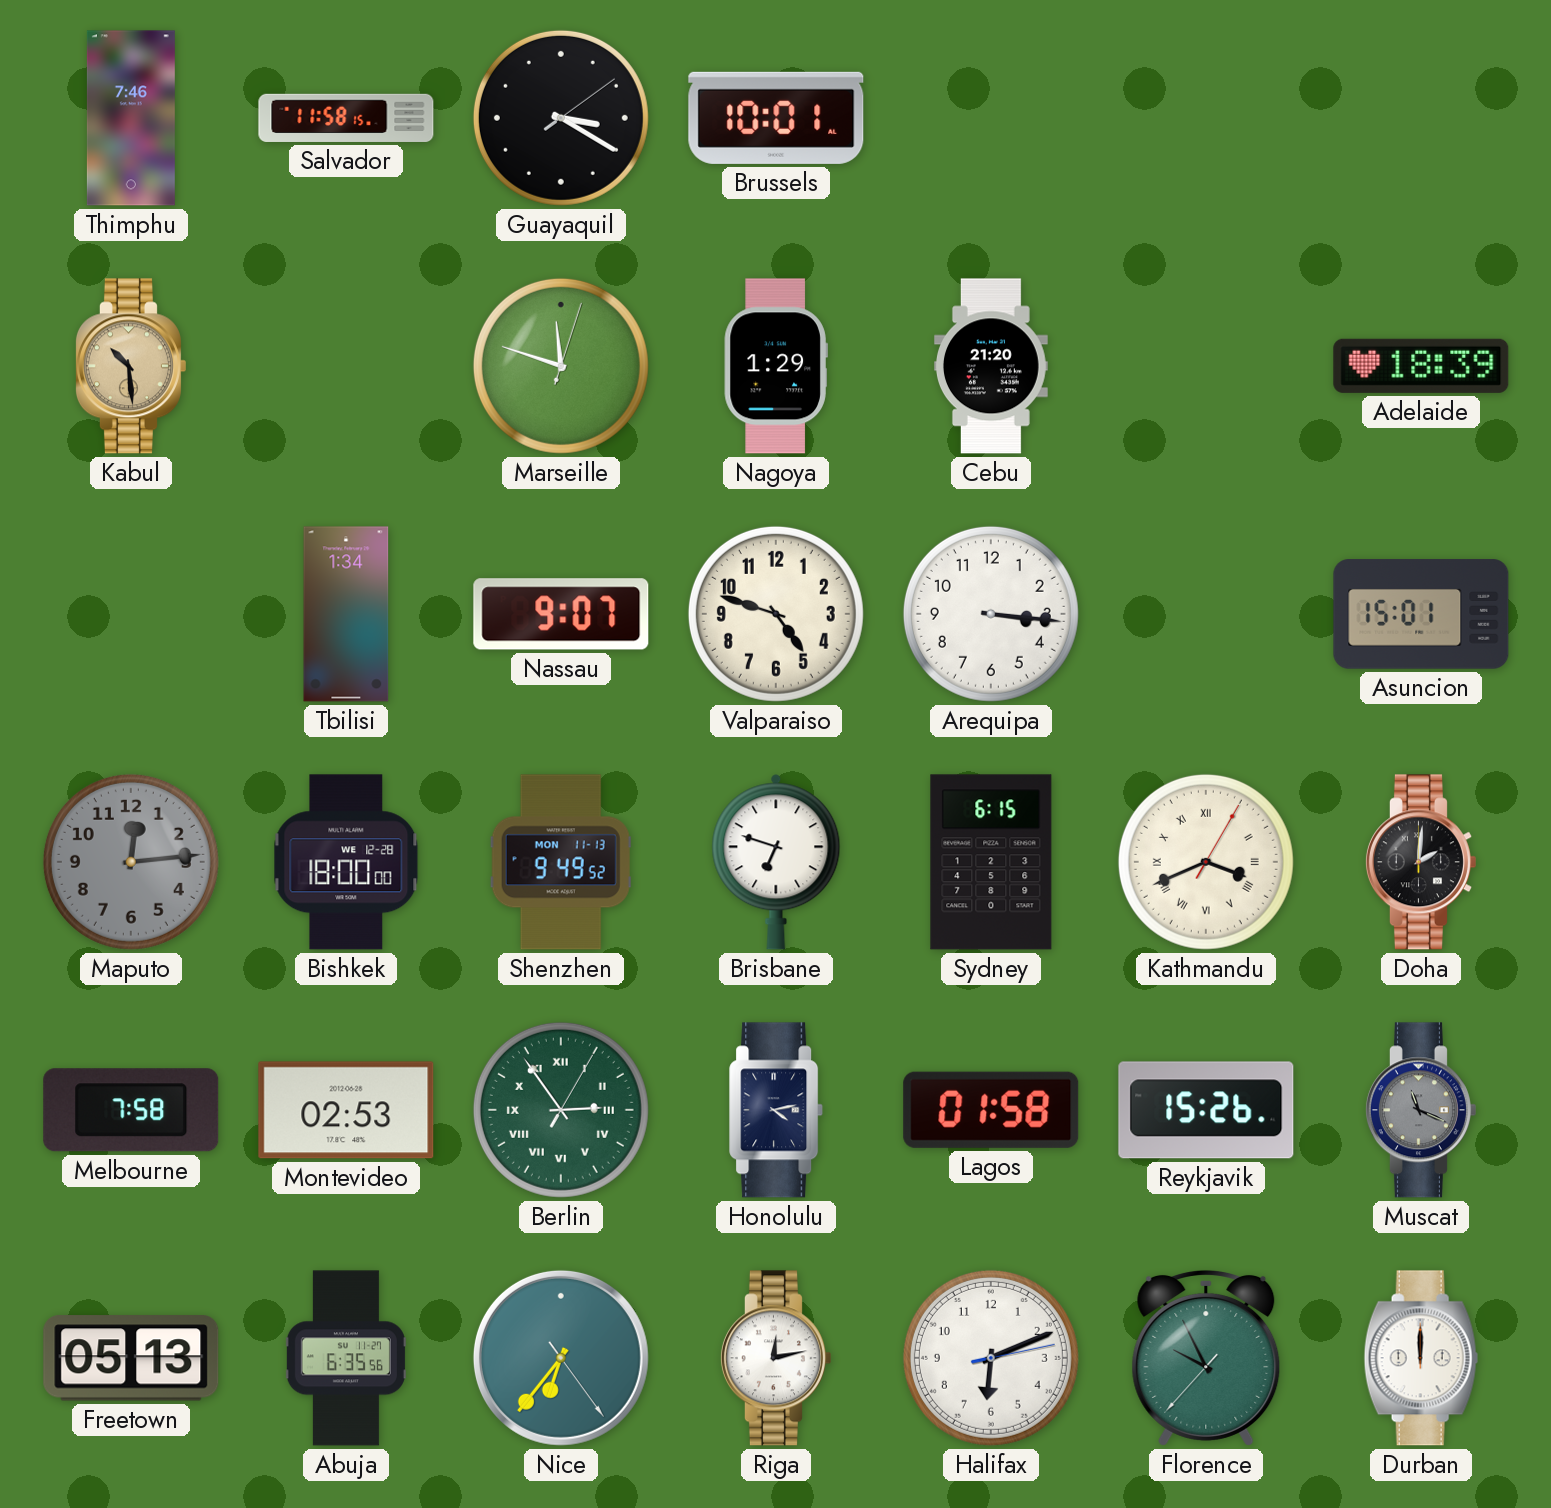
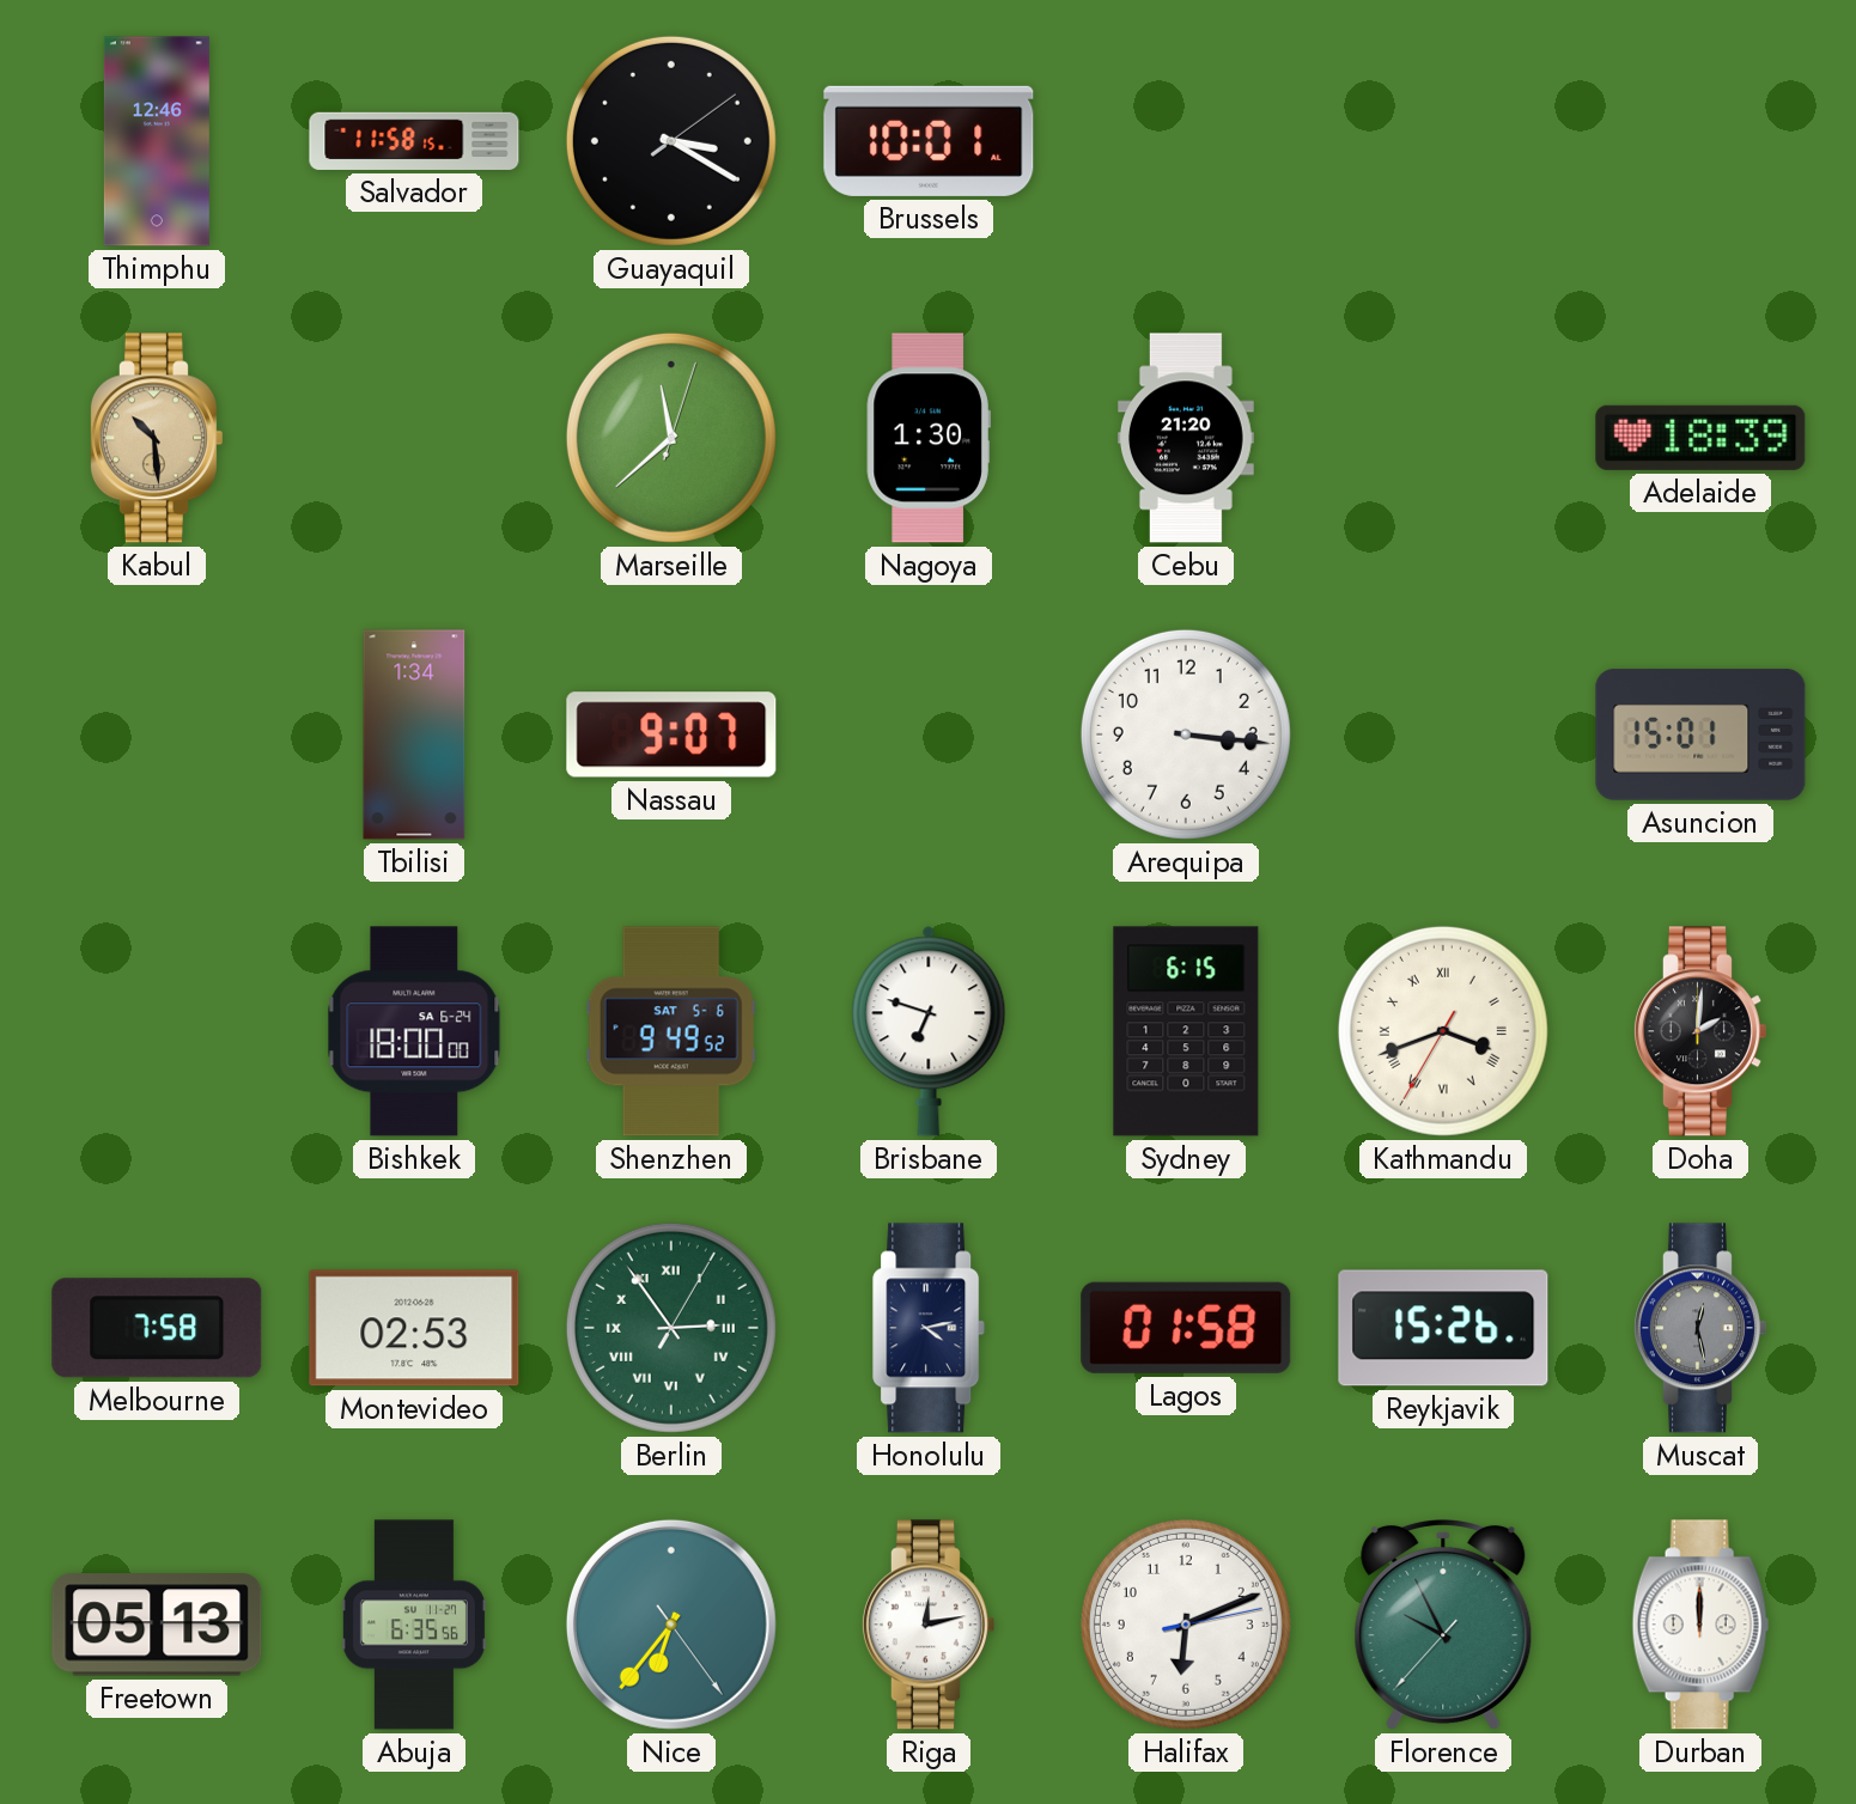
Thimphu: 7:46 -> 12:46 (157, 141)
Marseille: 11:48 -> 11:38 (671, 438)
Nagoya: 1:29 -> 1:30 (929, 438)
Valparaiso: 4:48 -> none (776, 614)
Maputo: 12:14 -> none (131, 862)
Bishkek date: WE 12-28 -> SA 6-24 (414, 1031)
Shenzhen date: MON 11-13 -> SAT 5-6 (671, 1031)
Kathmandu: 3:41:05 -> 3:41:35 (1443, 1031)
Muscat: 11:19 -> 12:28 (1699, 1328)
